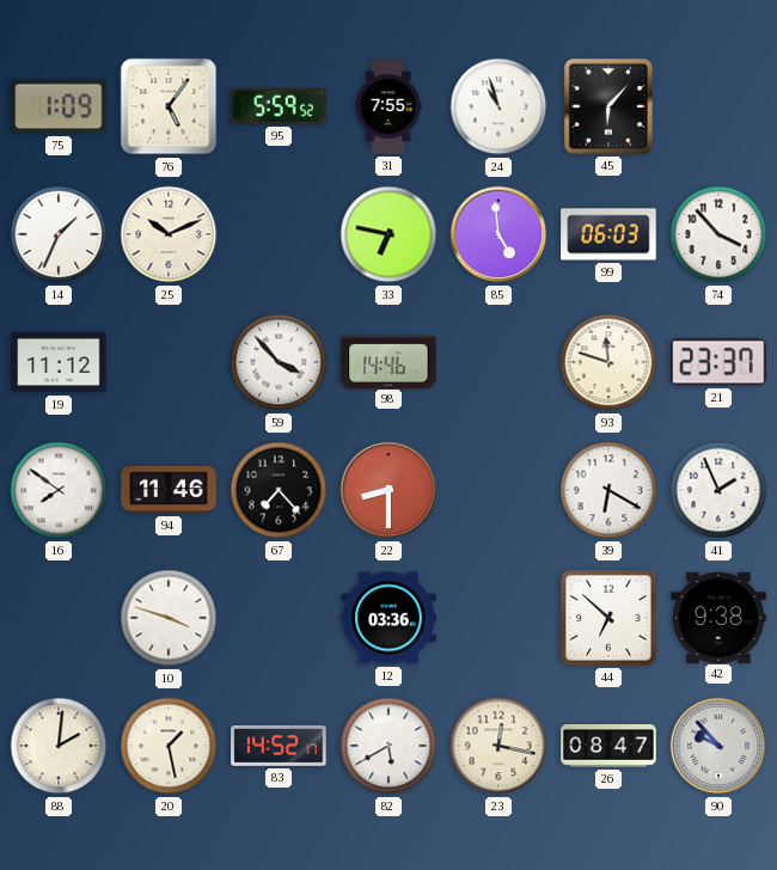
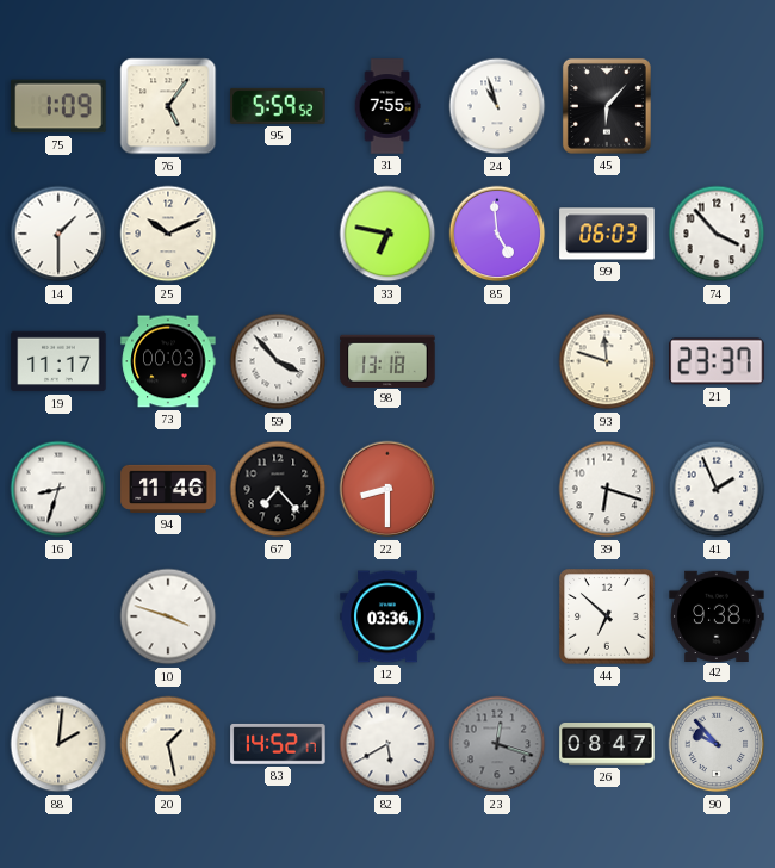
14: 1:34 -> 1:30 (58, 234)
19: 11:12 -> 11:17 (58, 361)
73: none -> 00:03 (168, 361)
98: 14:46 -> 13:18 (387, 360)
16: 7:51 -> 8:33 (58, 489)
39: 6:20 -> 6:18 (607, 489)
23: 12:17 -> 12:18 (497, 744)
23 dial: cream -> grey (497, 744)
